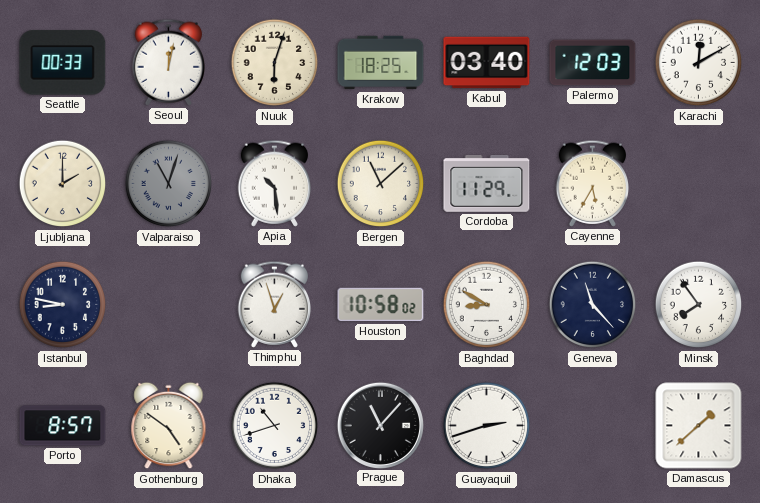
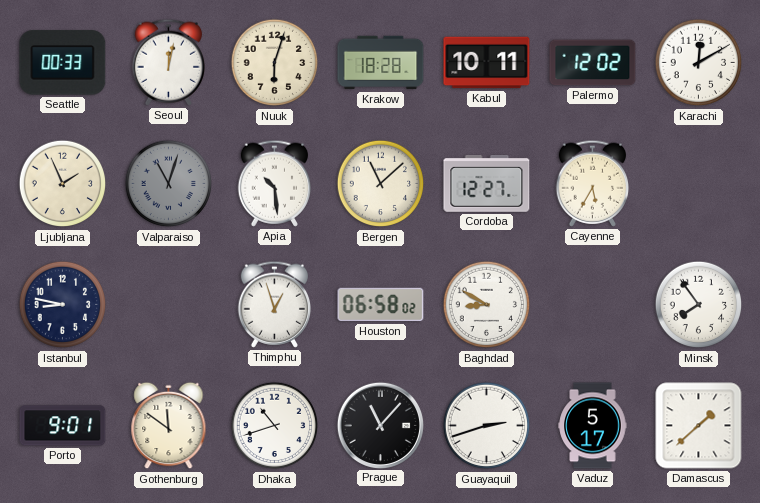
Krakow: 18:25 -> 18:28 (381, 63)
Kabul: 03:40 -> 10:11 (487, 63)
Palermo: 12:03 -> 12:02 (593, 63)
Ljubljana: 2:00 -> 1:56 (63, 184)
Cordoba: 11:29 -> 12:27 (487, 183)
Houston: 10:58 -> 06:58 (381, 305)
Geneva: 11:23 -> none (593, 305)
Porto: 8:57 -> 9:01 (63, 426)
Gothenburg: 4:51 -> 11:51 (169, 426)
Vaduz: none -> 5:17 (593, 426)
